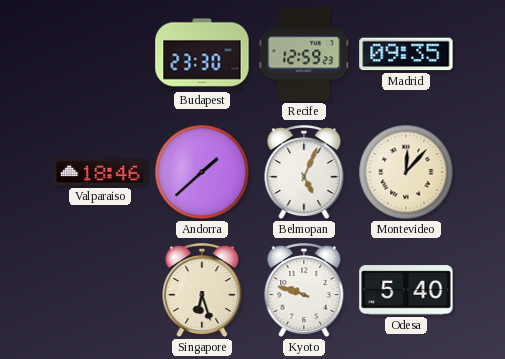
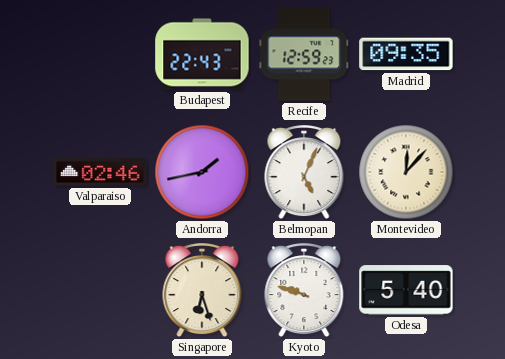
Budapest: 23:30 -> 22:43 (202, 54)
Valparaiso: 18:46 -> 02:46 (100, 172)
Andorra: 1:38 -> 1:43 (202, 172)
